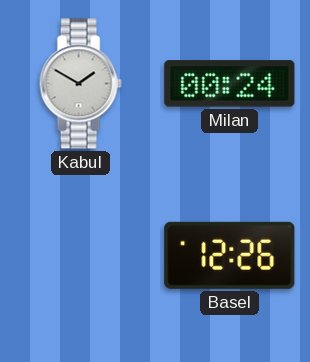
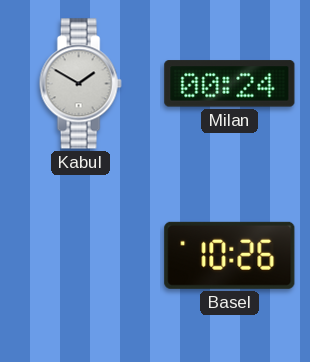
Basel: 12:26 -> 10:26 (230, 255)
